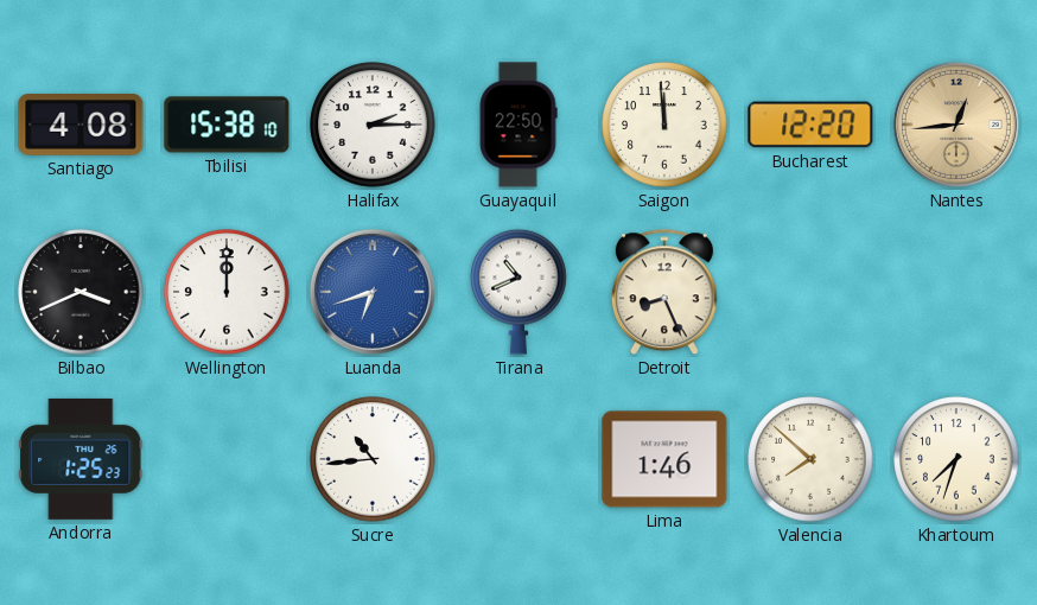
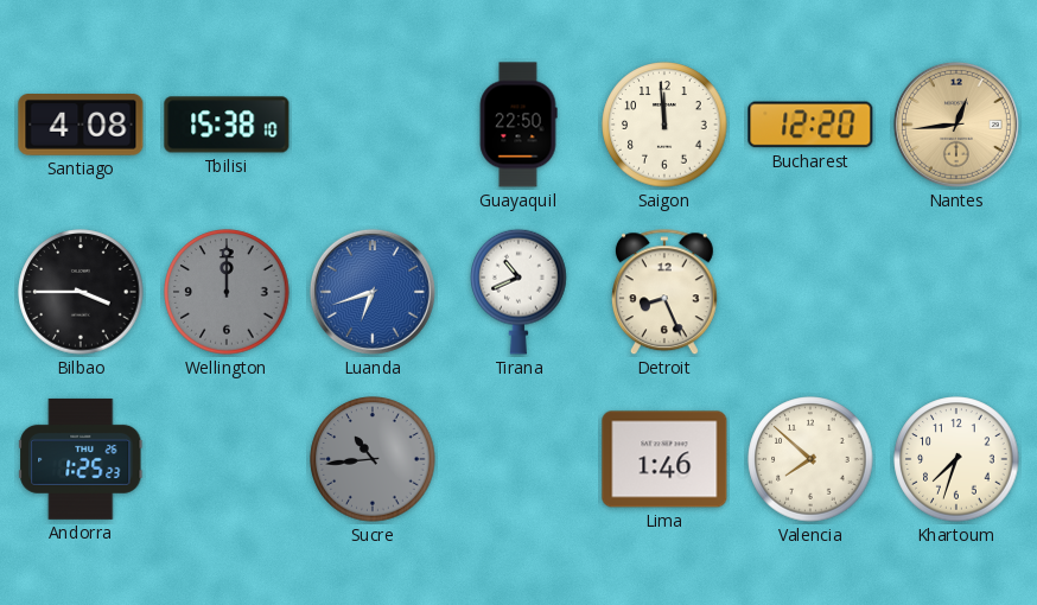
Halifax: 2:15 -> none (373, 125)
Bilbao: 3:41 -> 3:45 (81, 292)
Wellington dial: white -> grey (227, 292)
Sucre dial: white -> grey (373, 459)
